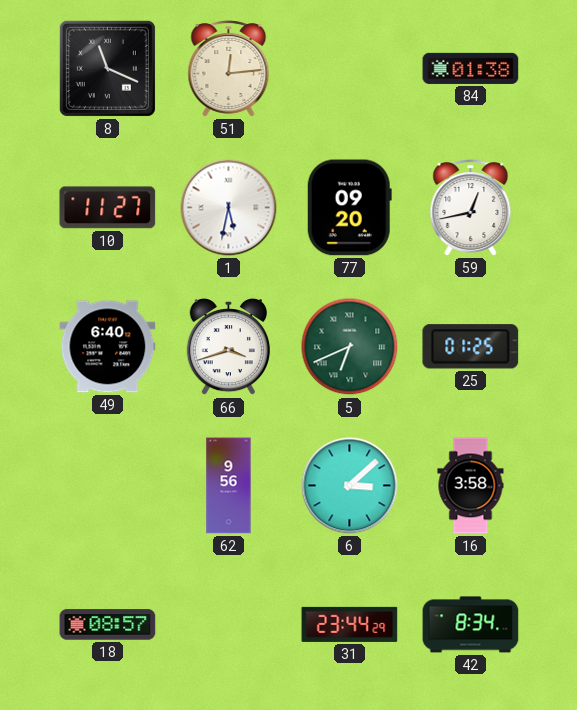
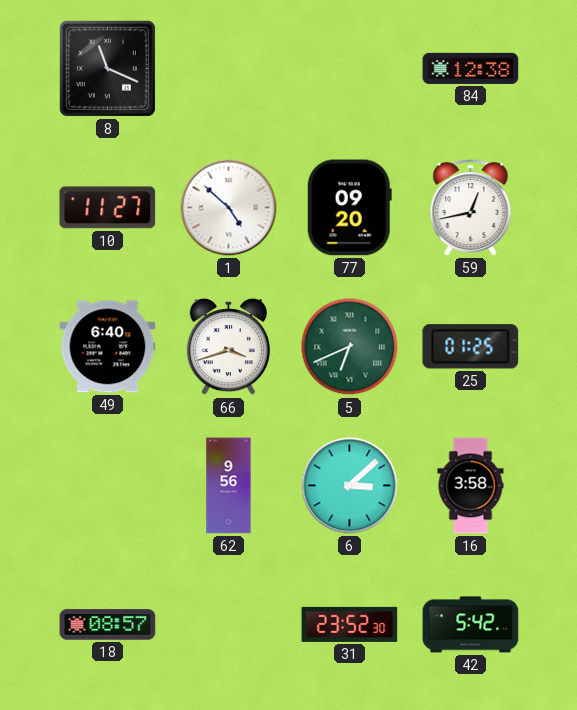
51: 12:14 -> none (229, 69)
84: 01:38 -> 12:38 (471, 68)
1: 5:32 -> 4:52 (229, 208)
31: 23:44 -> 23:52 (350, 624)
42: 8:34 -> 5:42 (471, 625)
